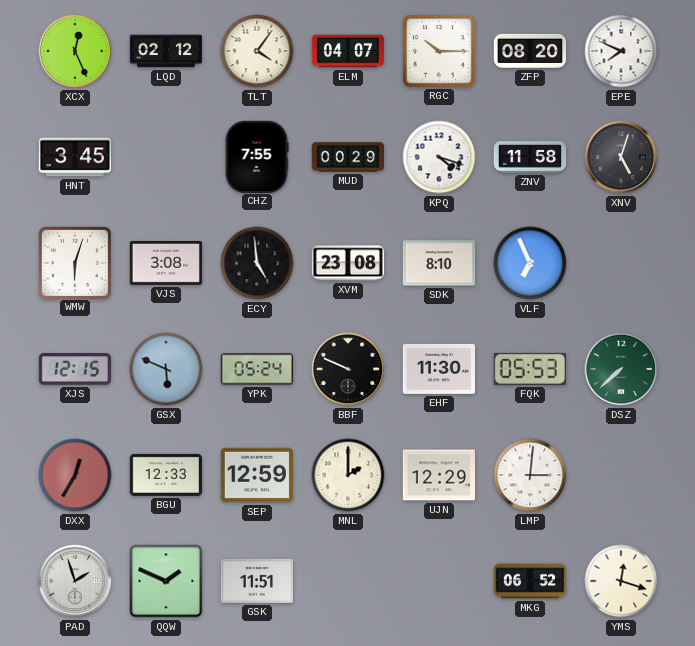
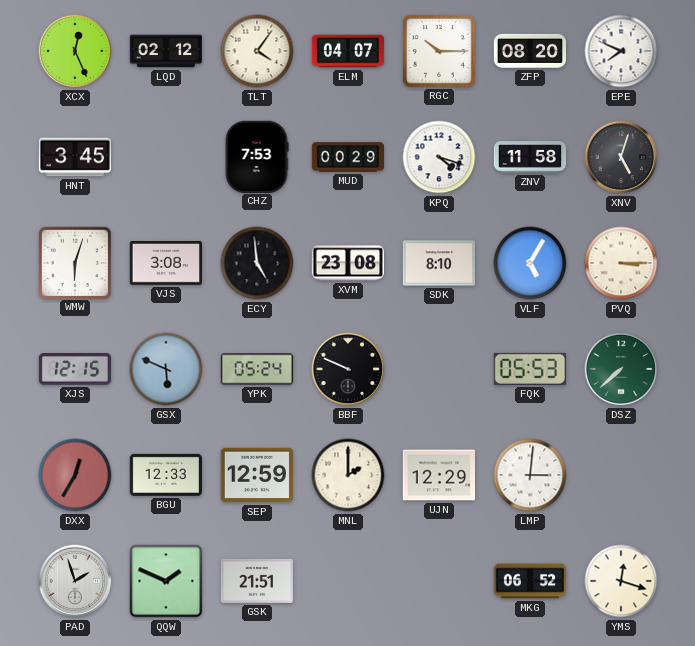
CHZ: 7:55 -> 7:53 (257, 156)
VLF: 6:56 -> 5:05 (530, 263)
PVQ: none -> 3:15 (621, 263)
EHF: 11:30 -> none (438, 369)
GSK: 11:51 -> 21:51 (256, 581)
